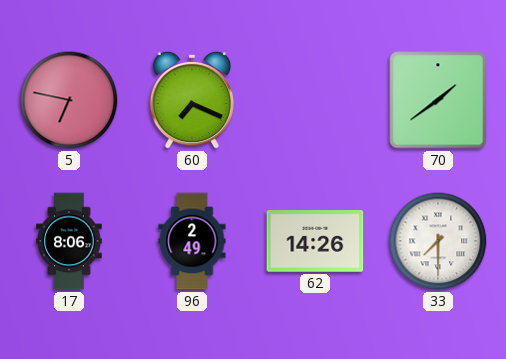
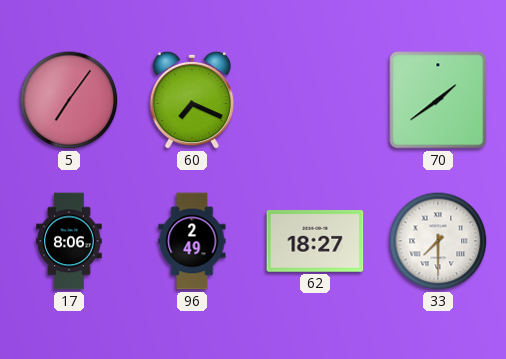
5: 6:47 -> 7:06 (69, 100)
62: 14:26 -> 18:27 (315, 242)
